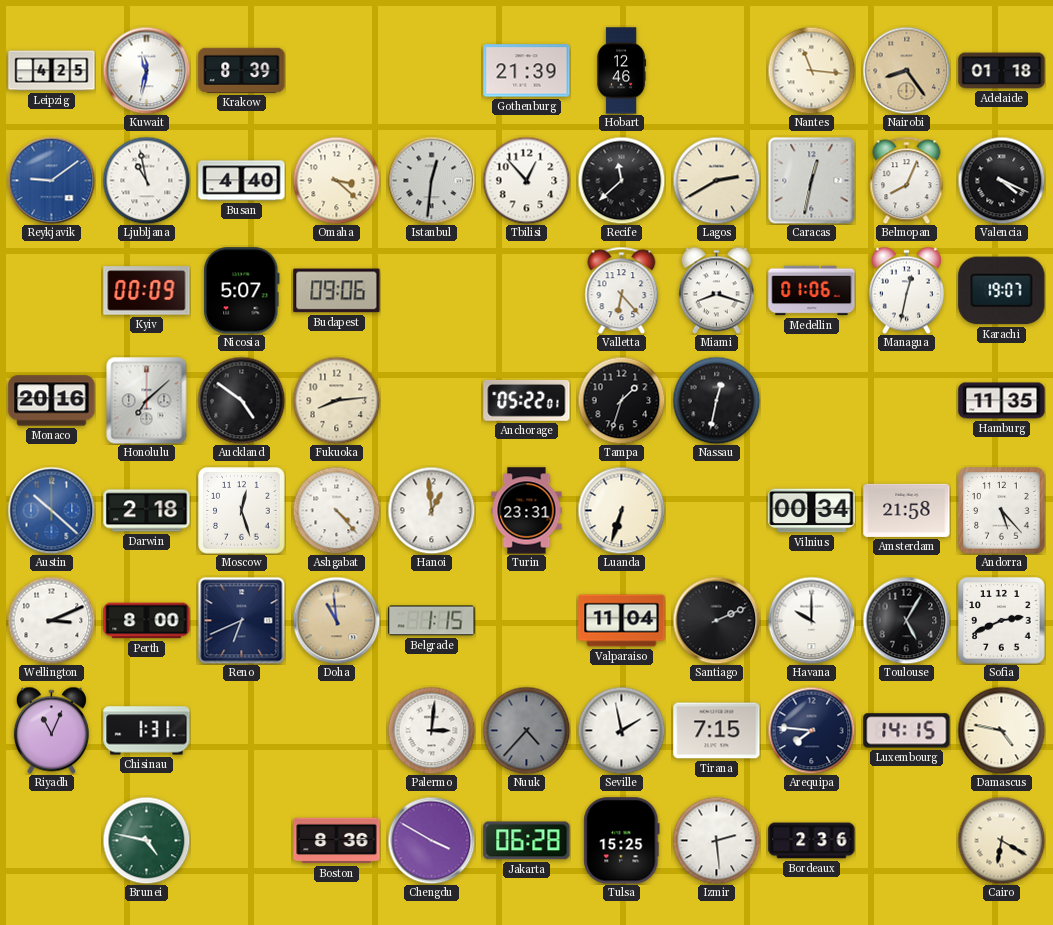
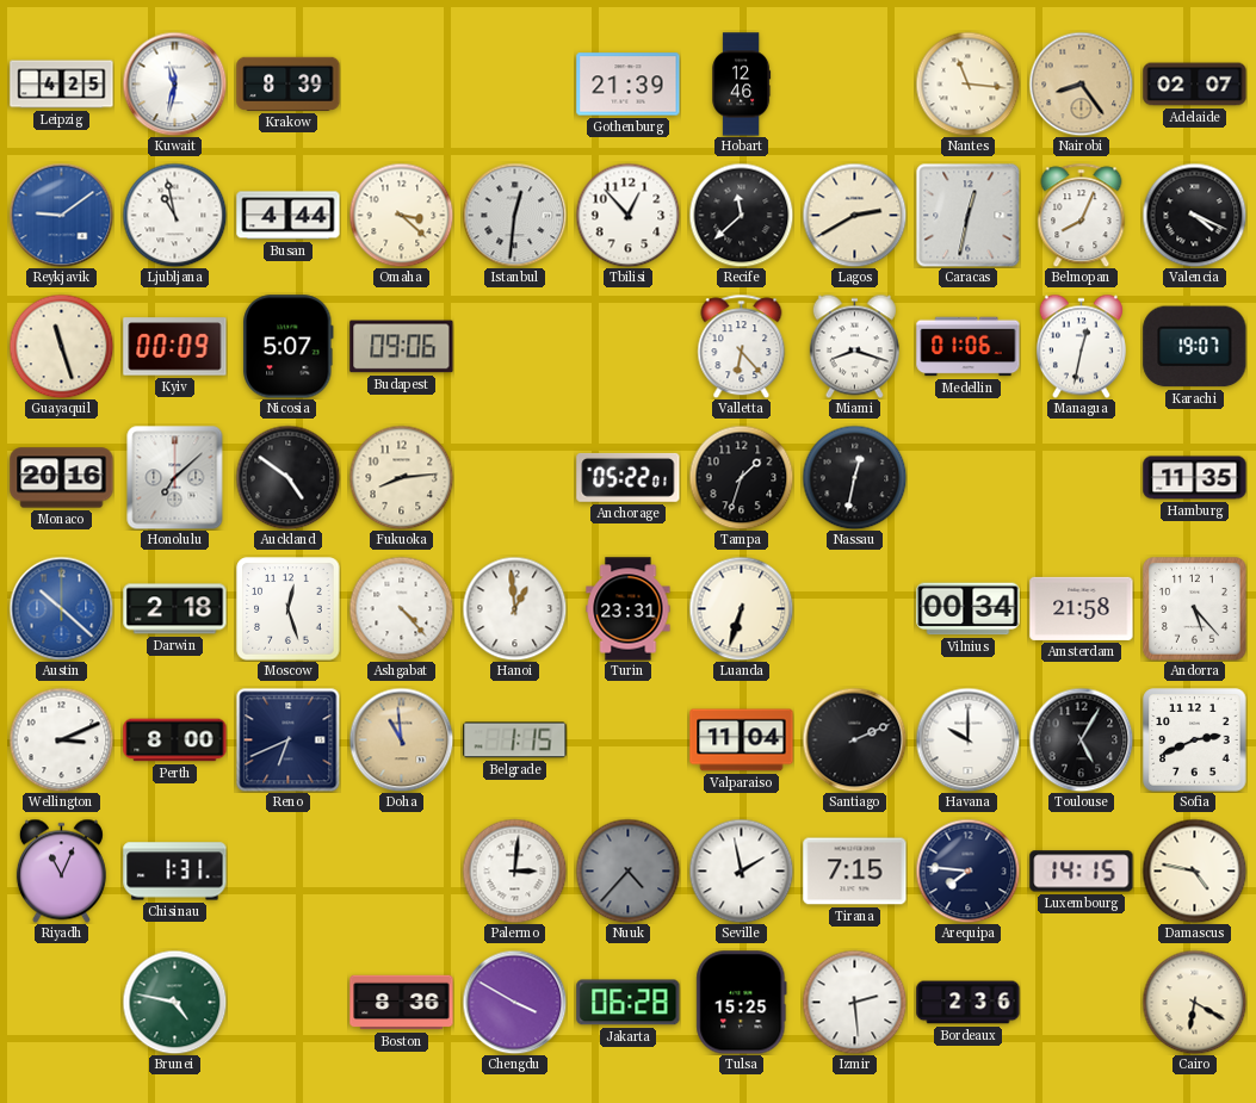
Adelaide: 01:18 -> 02:07 (1195, 85)
Busan: 4:40 -> 4:44 (289, 216)
Guayaquil: none -> 11:27 (61, 346)
